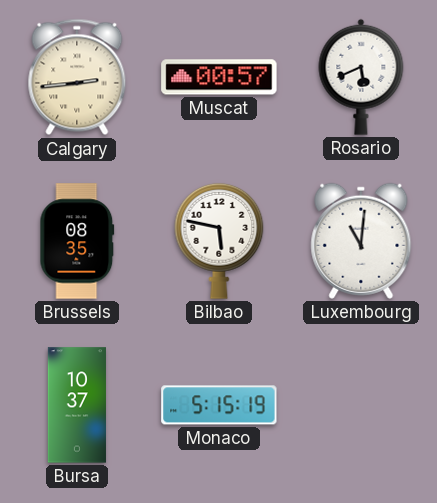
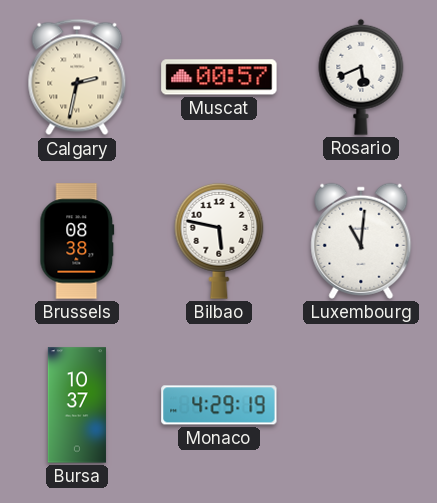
Calgary: 2:44 -> 2:32 (77, 77)
Brussels: 08:35 -> 08:38 (77, 241)
Monaco: 5:15 -> 4:29 (219, 405)
